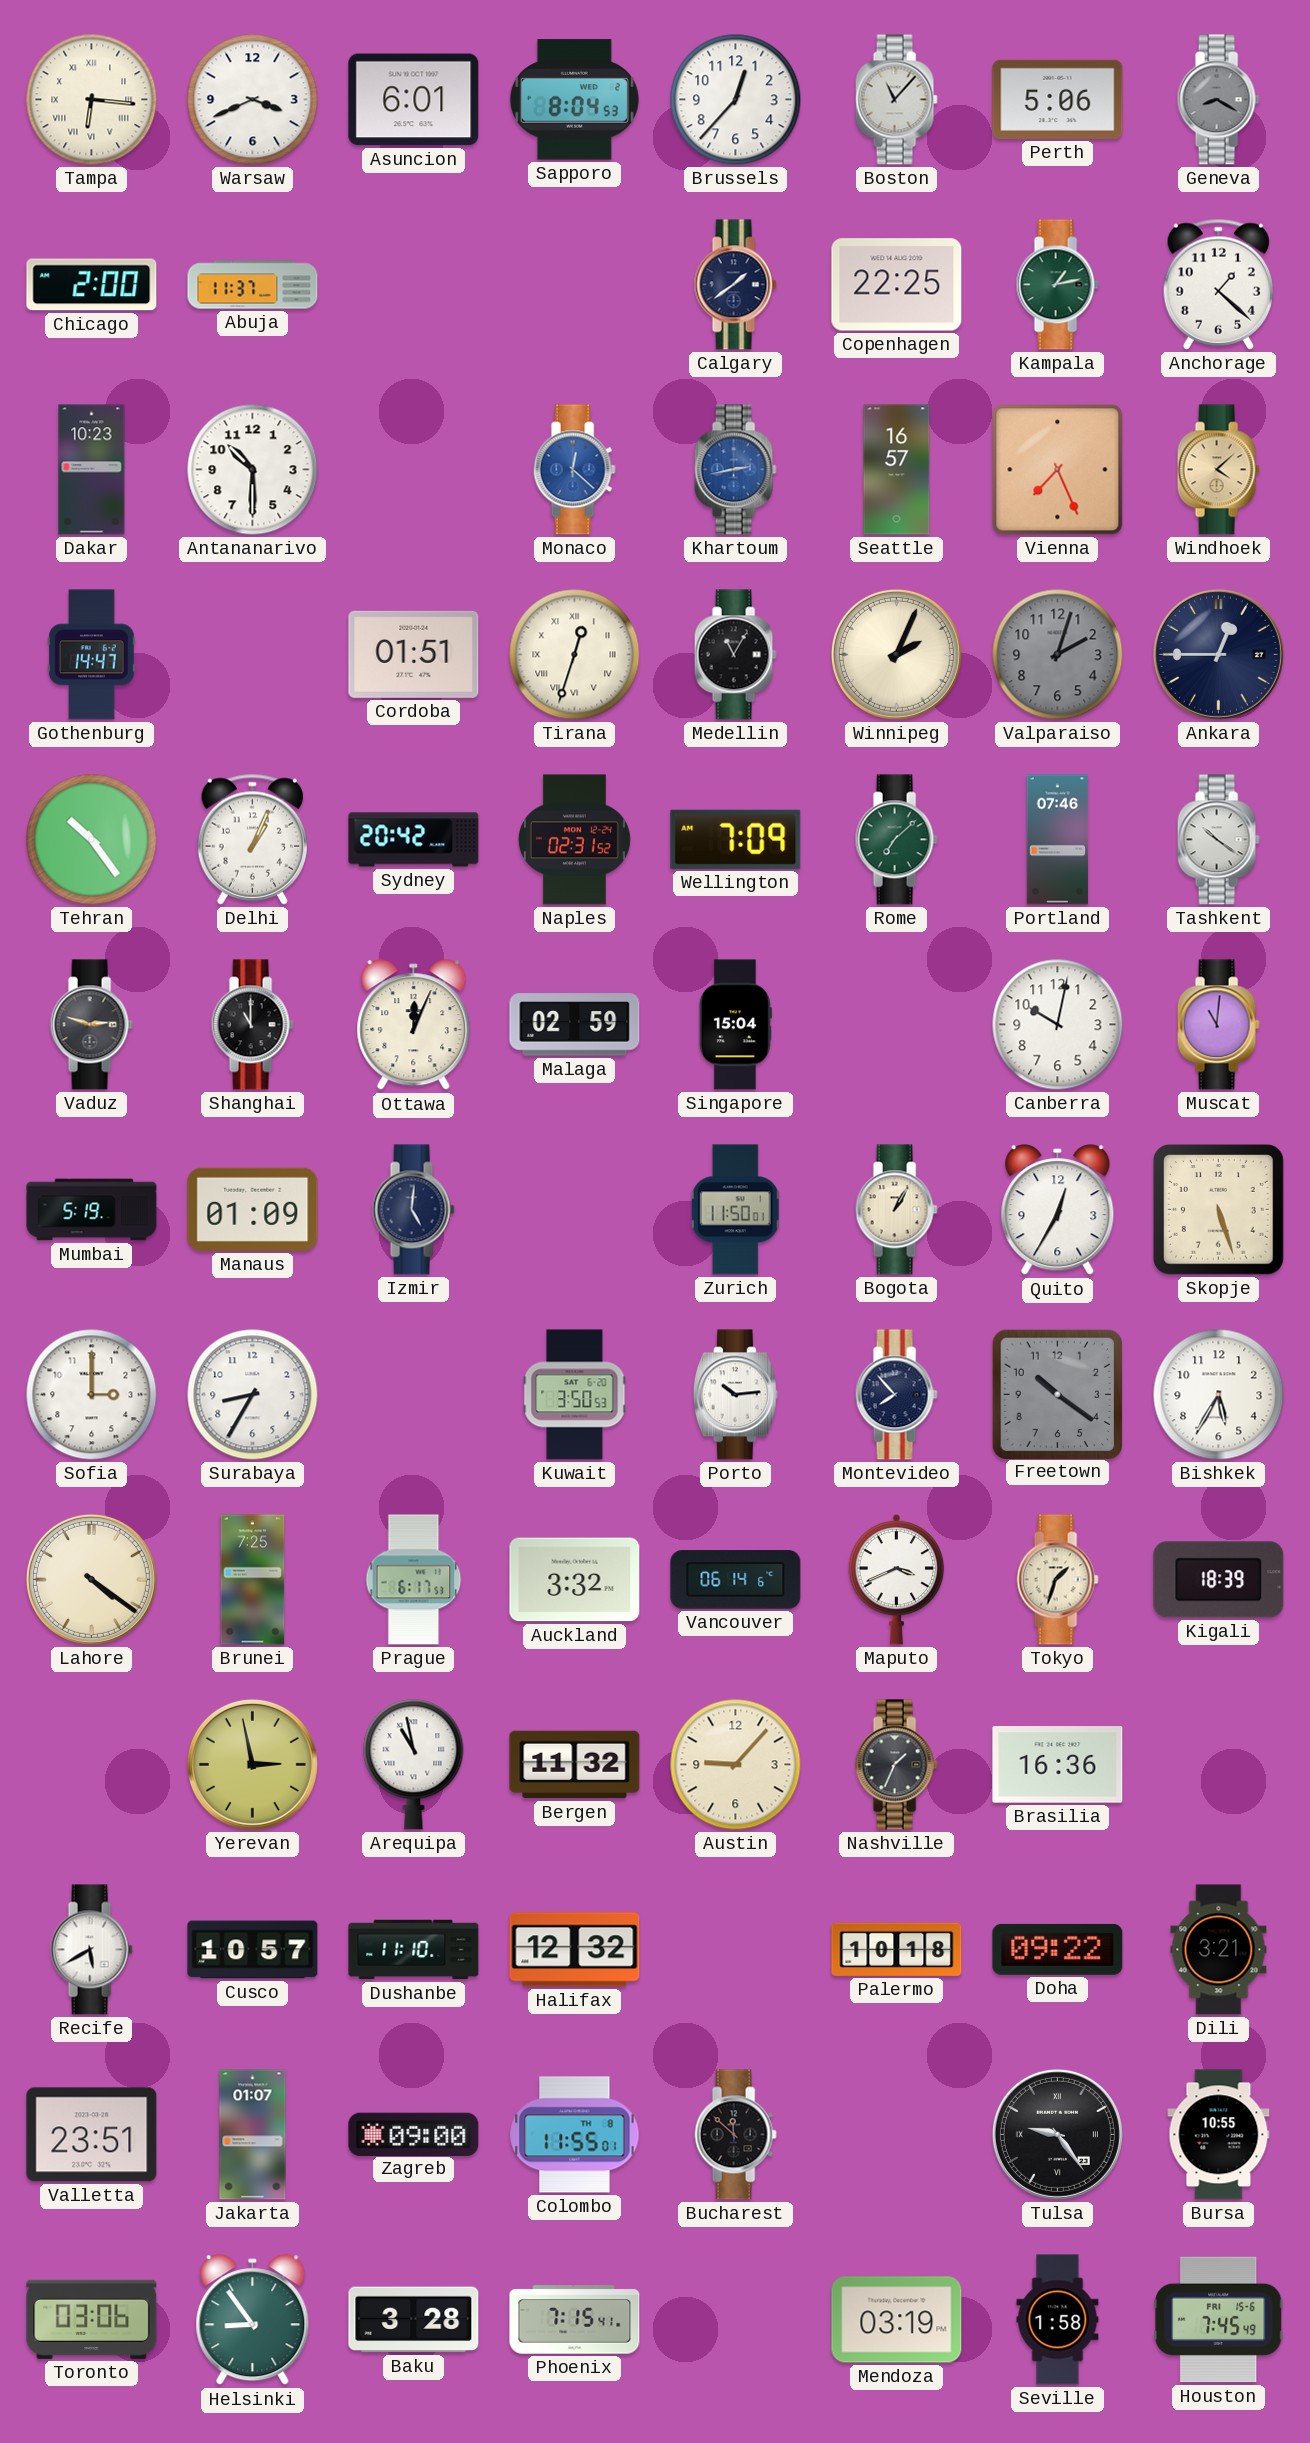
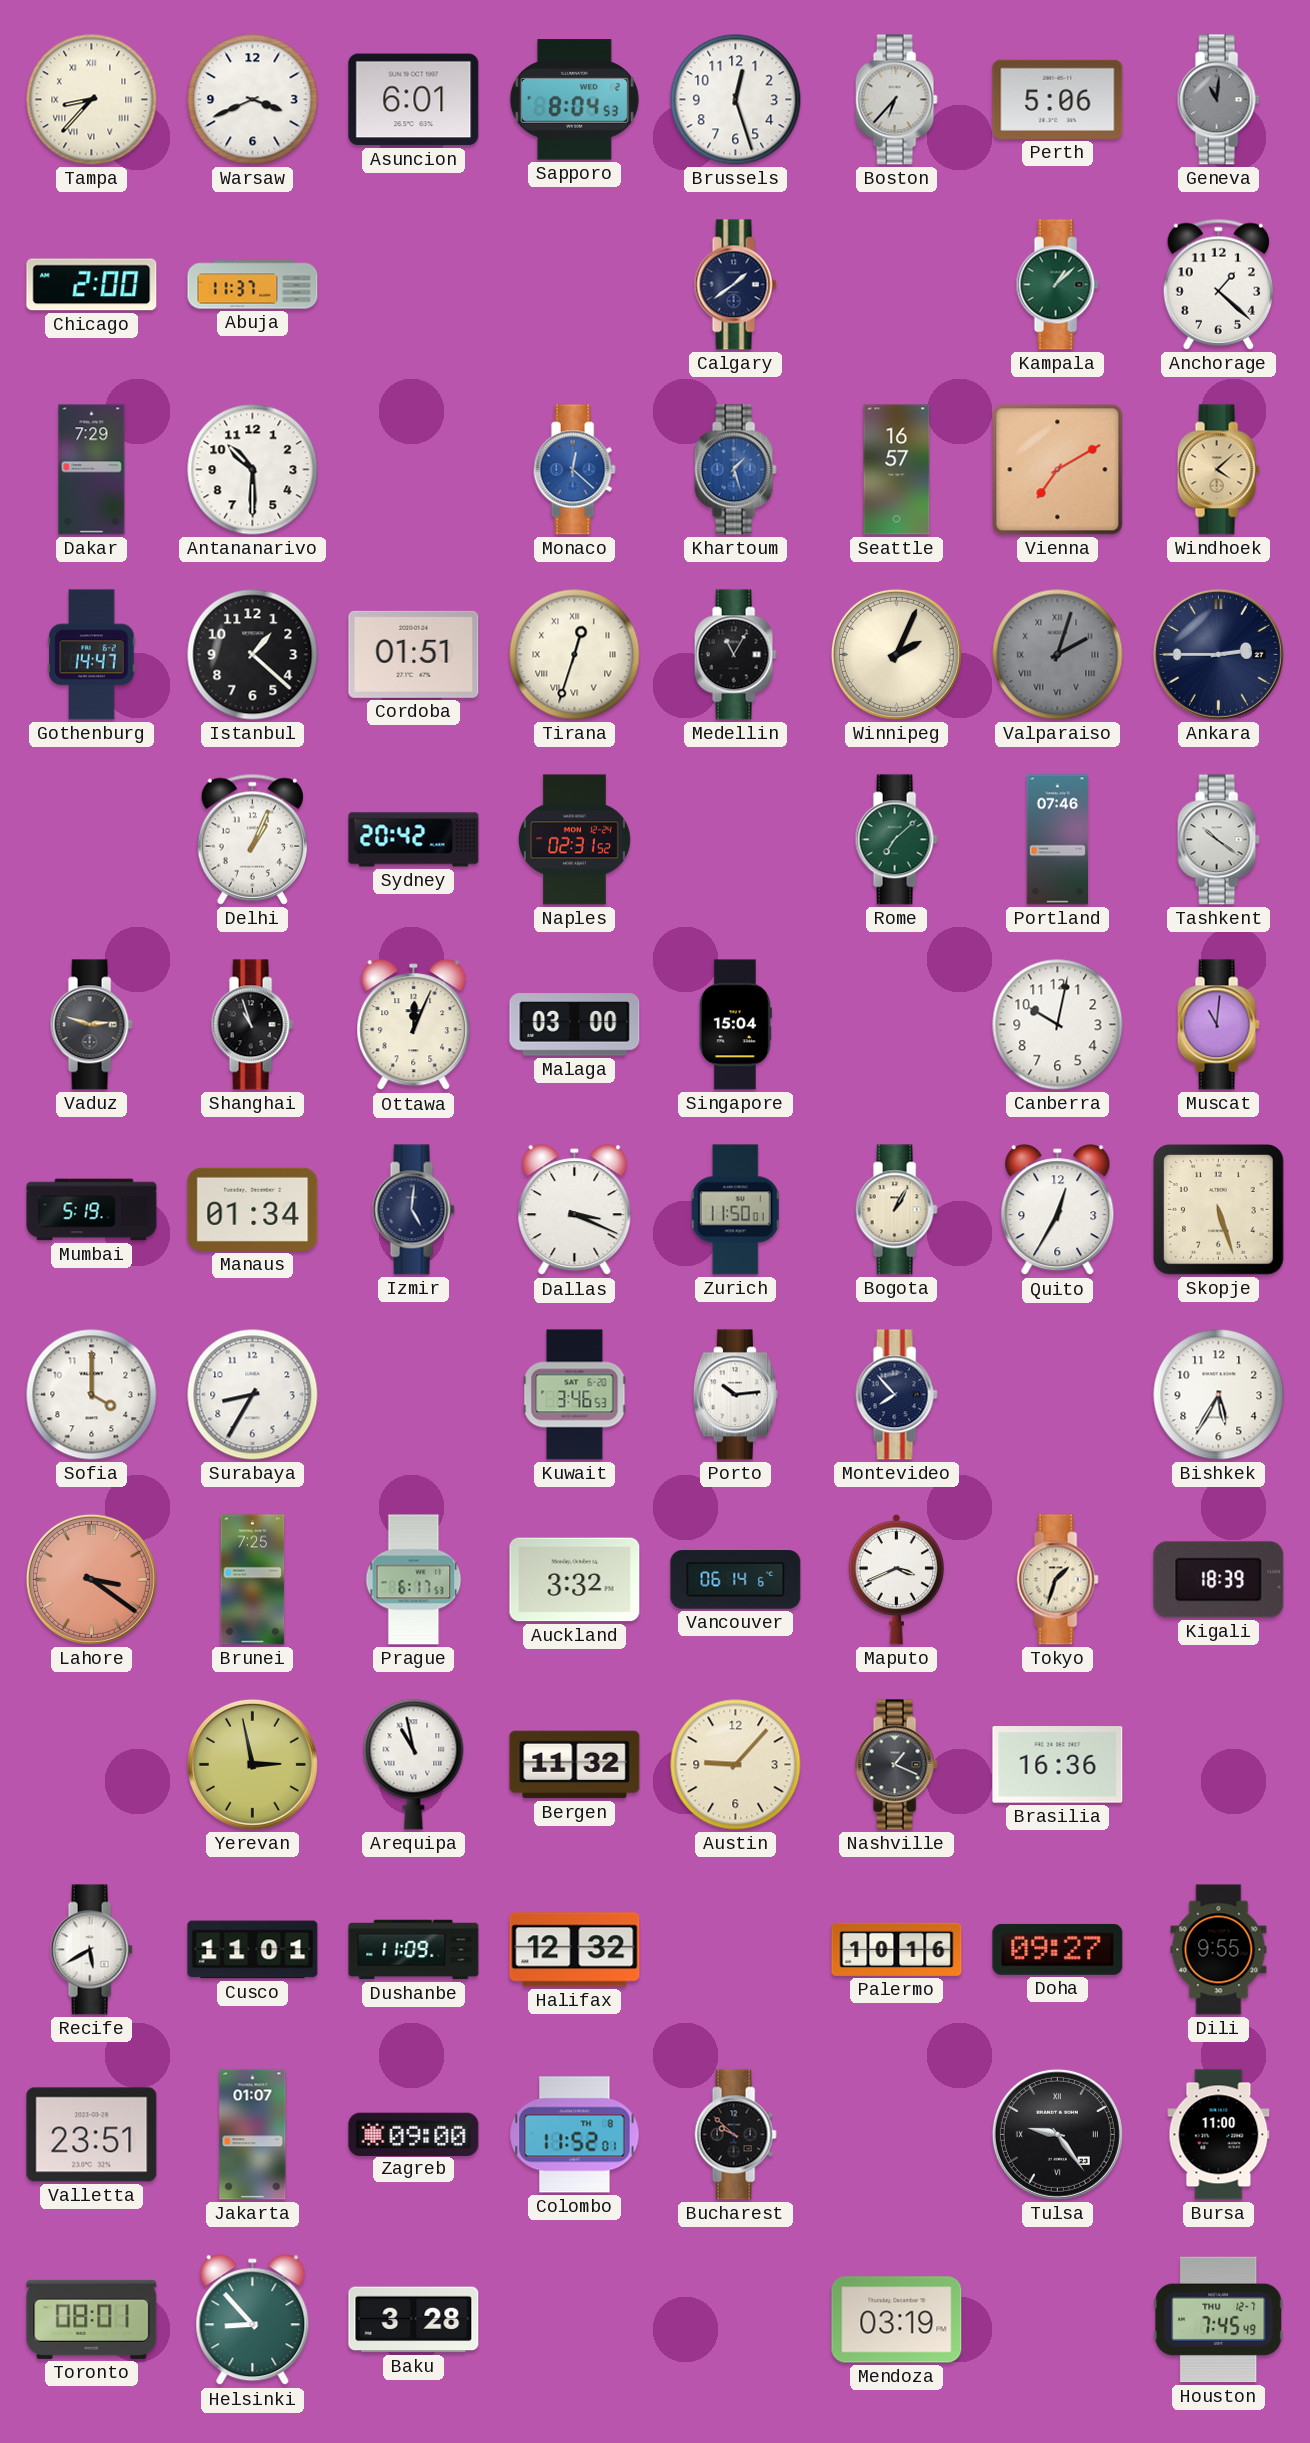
Tampa: 6:16 -> 8:37 (92, 100)
Brussels: 12:37 -> 12:27 (736, 100)
Boston: 11:07 -> 6:37 (896, 100)
Geneva: 8:20 -> 11:01 (1218, 100)
Copenhagen: 22:25 -> none (897, 285)
Kampala: 1:13 -> 1:08 (1057, 285)
Dakar: 10:23 -> 7:29 (92, 470)
Khartoum: 2:43 -> 1:27 (735, 470)
Vienna: 7:26 -> 7:10 (1058, 470)
Istanbul: none -> 1:22 (253, 655)
Valparaiso numerals: Arabic -> Roman (1058, 655)
Ankara: 12:45 -> 2:45 (1218, 654)
Tehran: 10:24 -> none (92, 840)
Wellington: 7:09 -> none (736, 839)
Shanghai: 11:00 -> 10:57 (252, 1025)
Malaga: 02:59 -> 03:00 (575, 1025)
Manaus: 01:09 -> 01:34 (253, 1209)
Dallas: none -> 3:19 (575, 1210)
Sofia: 3:00 -> 4:00 (92, 1395)
Kuwait: 3:50 -> 3:46 (575, 1395)
Freetown: 10:21 -> none (1057, 1394)
Lahore: 4:21 -> 3:21 (91, 1579)
Lahore dial: cream -> salmon (91, 1579)
Nashville: 1:34 -> 1:19 (896, 1765)
Cusco: 10:57 -> 11:01 (253, 1950)
Dushanbe: 11:10 -> 11:09 (414, 1950)
Palermo: 10:18 -> 10:16 (897, 1949)
Doha: 09:22 -> 09:27 (1058, 1949)
Dili: 3:21 -> 9:55 (1219, 1950)
Colombo: 11:55 -> 11:52 (575, 2135)
Bucharest: 11:52 -> 9:52 (735, 2135)
Bursa: 10:55 -> 11:00 (1219, 2135)
Toronto: 03:06 -> 08:01 (92, 2319)
Helsinki: 8:54 -> 8:53 (253, 2320)
Phoenix: 7:15 -> none (575, 2320)
Seville: 1:58 -> none (1058, 2320)
Houston date: FRI 15-6 -> THU 12-7 (1219, 2320)
